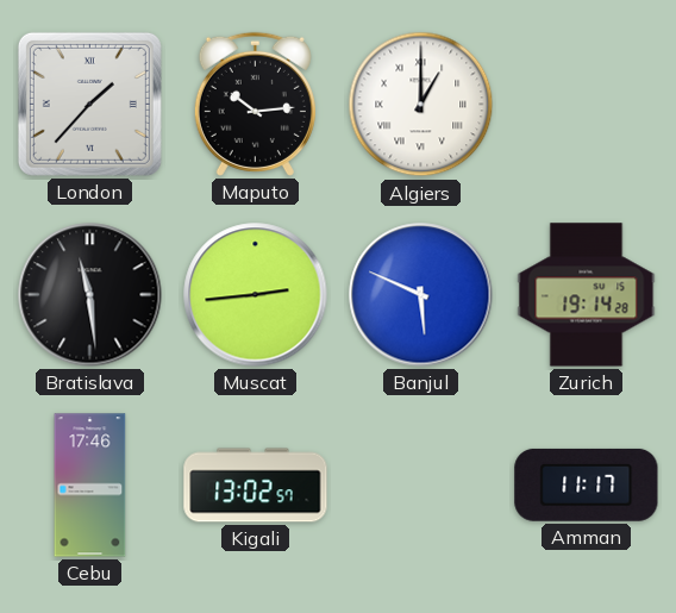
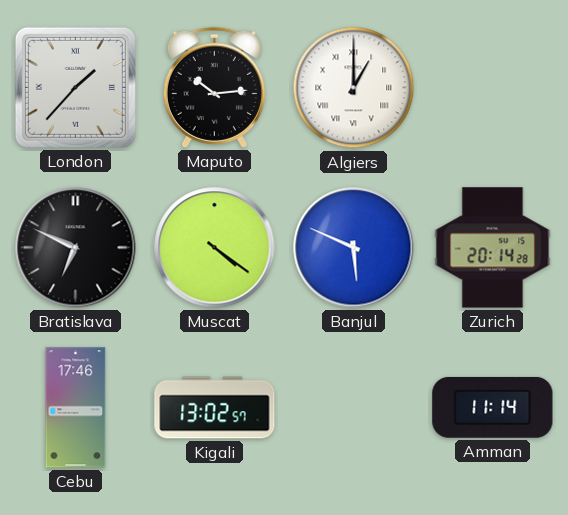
Bratislava: 11:29 -> 6:49 (76, 248)
Muscat: 2:44 -> 4:21 (215, 248)
Zurich: 19:14 -> 20:14 (493, 248)
Amman: 11:17 -> 11:14 (493, 407)
